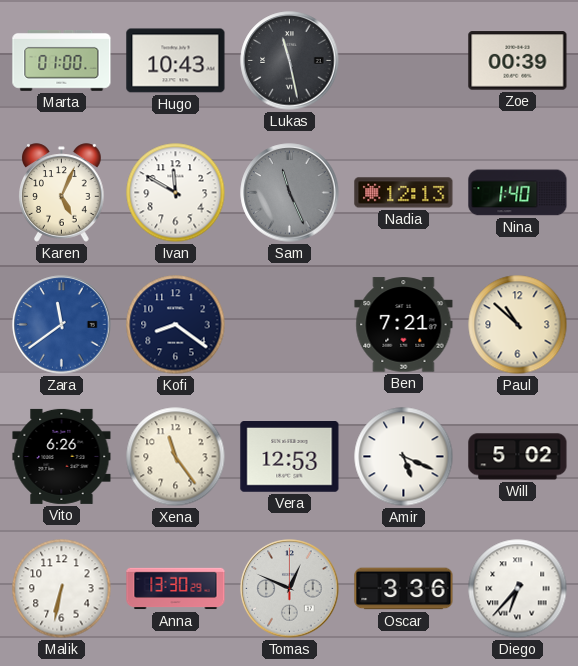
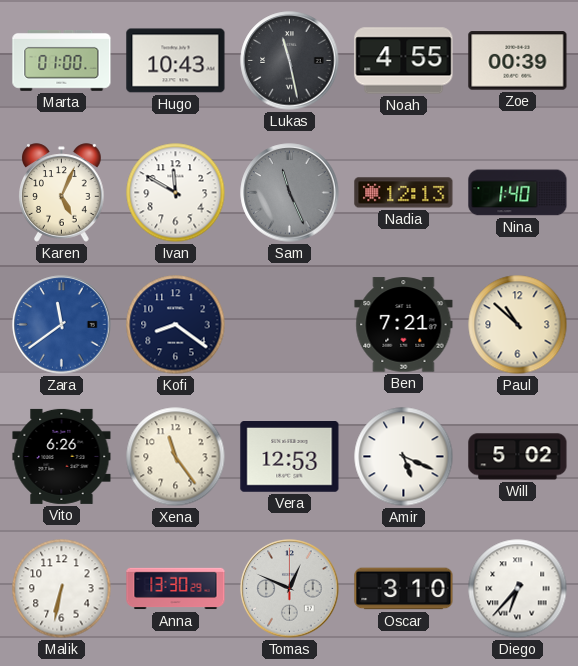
Noah: none -> 4:55 (404, 61)
Oscar: 3:36 -> 3:10 (404, 589)
